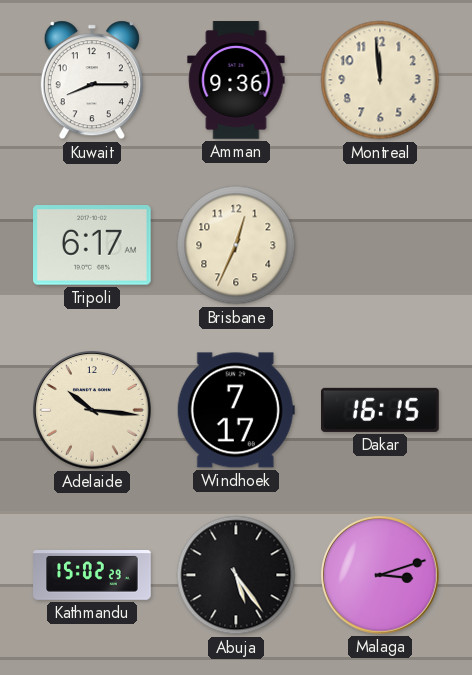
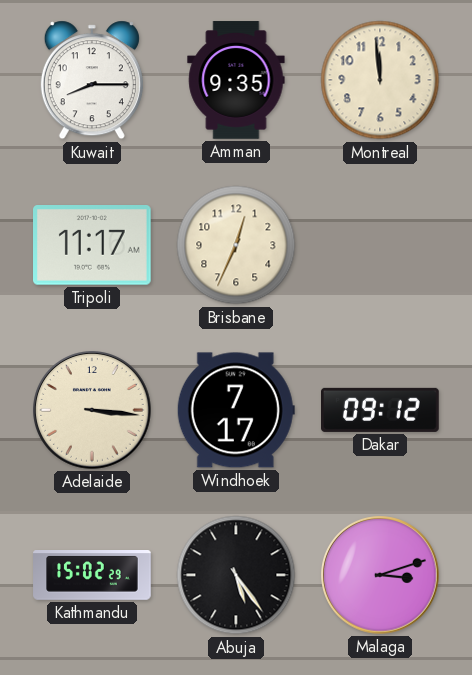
Amman: 9:36 -> 9:35 (236, 80)
Tripoli: 6:17 -> 11:17 (93, 246)
Adelaide: 10:16 -> 3:16 (93, 411)
Dakar: 16:15 -> 09:12 (380, 410)
